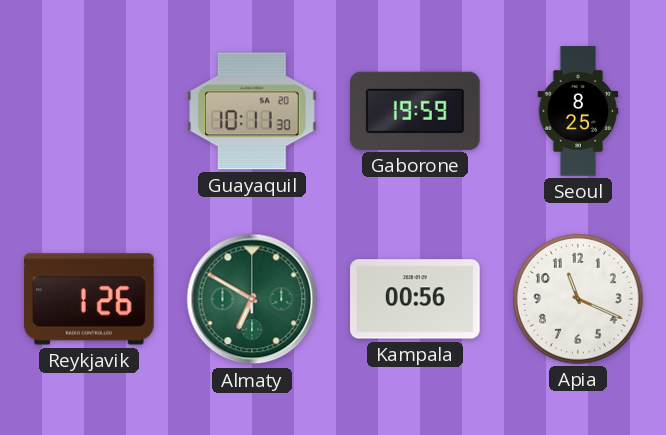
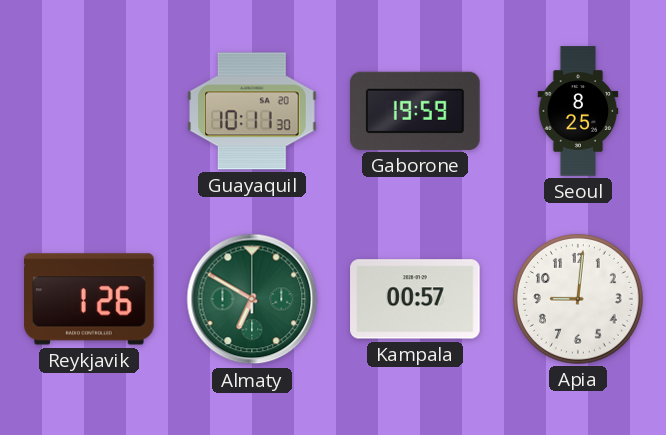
Kampala: 00:56 -> 00:57 (415, 299)
Apia: 11:19 -> 9:01 (579, 300)
